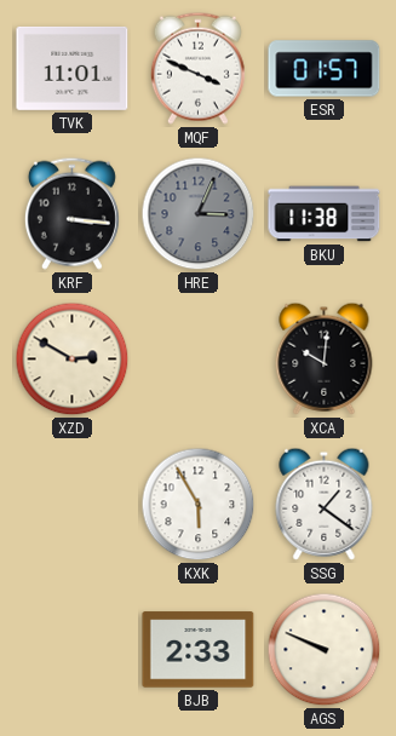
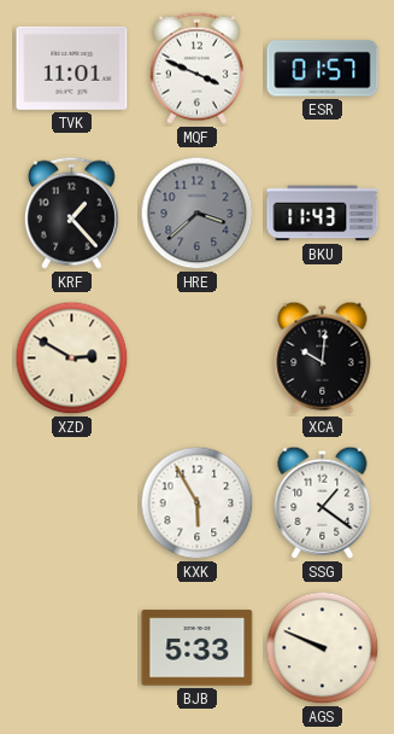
KRF: 3:16 -> 1:23 (71, 212)
HRE: 3:04 -> 3:38 (198, 214)
BKU: 11:38 -> 11:43 (323, 214)
BJB: 2:33 -> 5:33 (198, 648)
